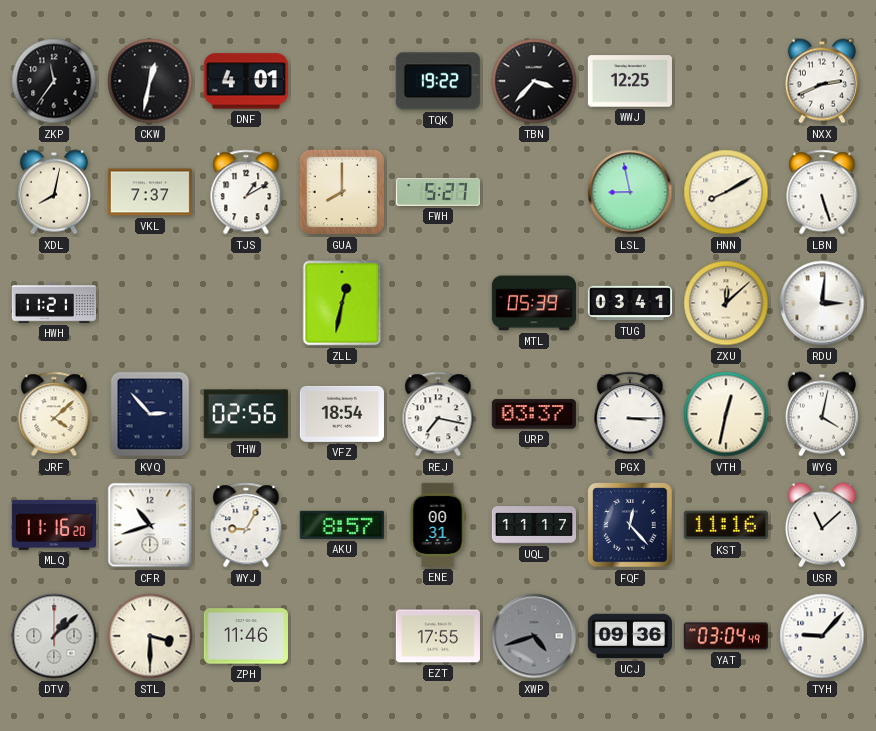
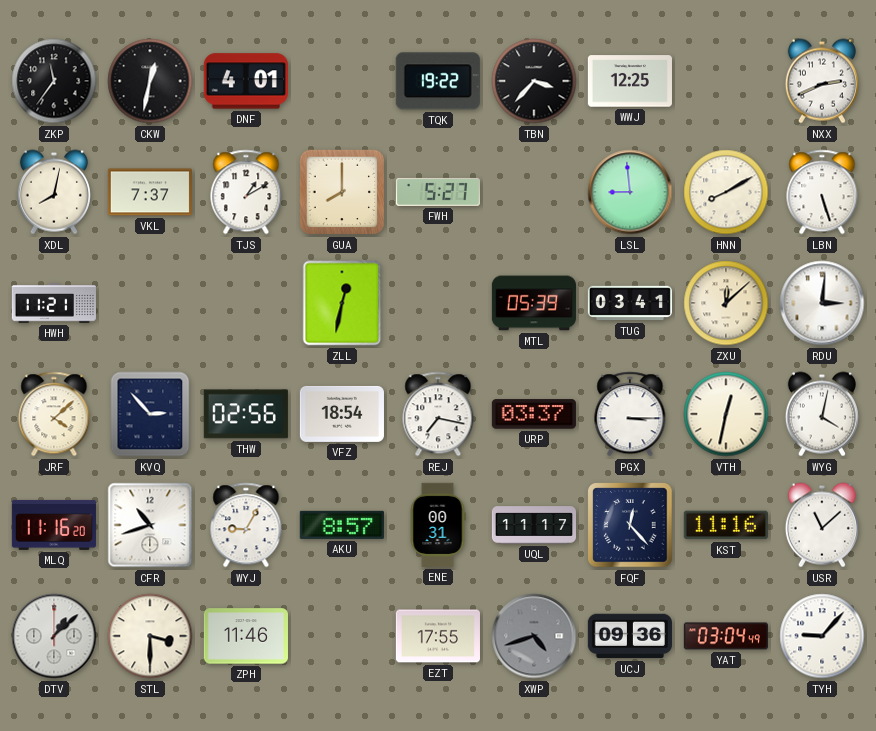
LSL: 8:58 -> 8:59 (630, 192)
